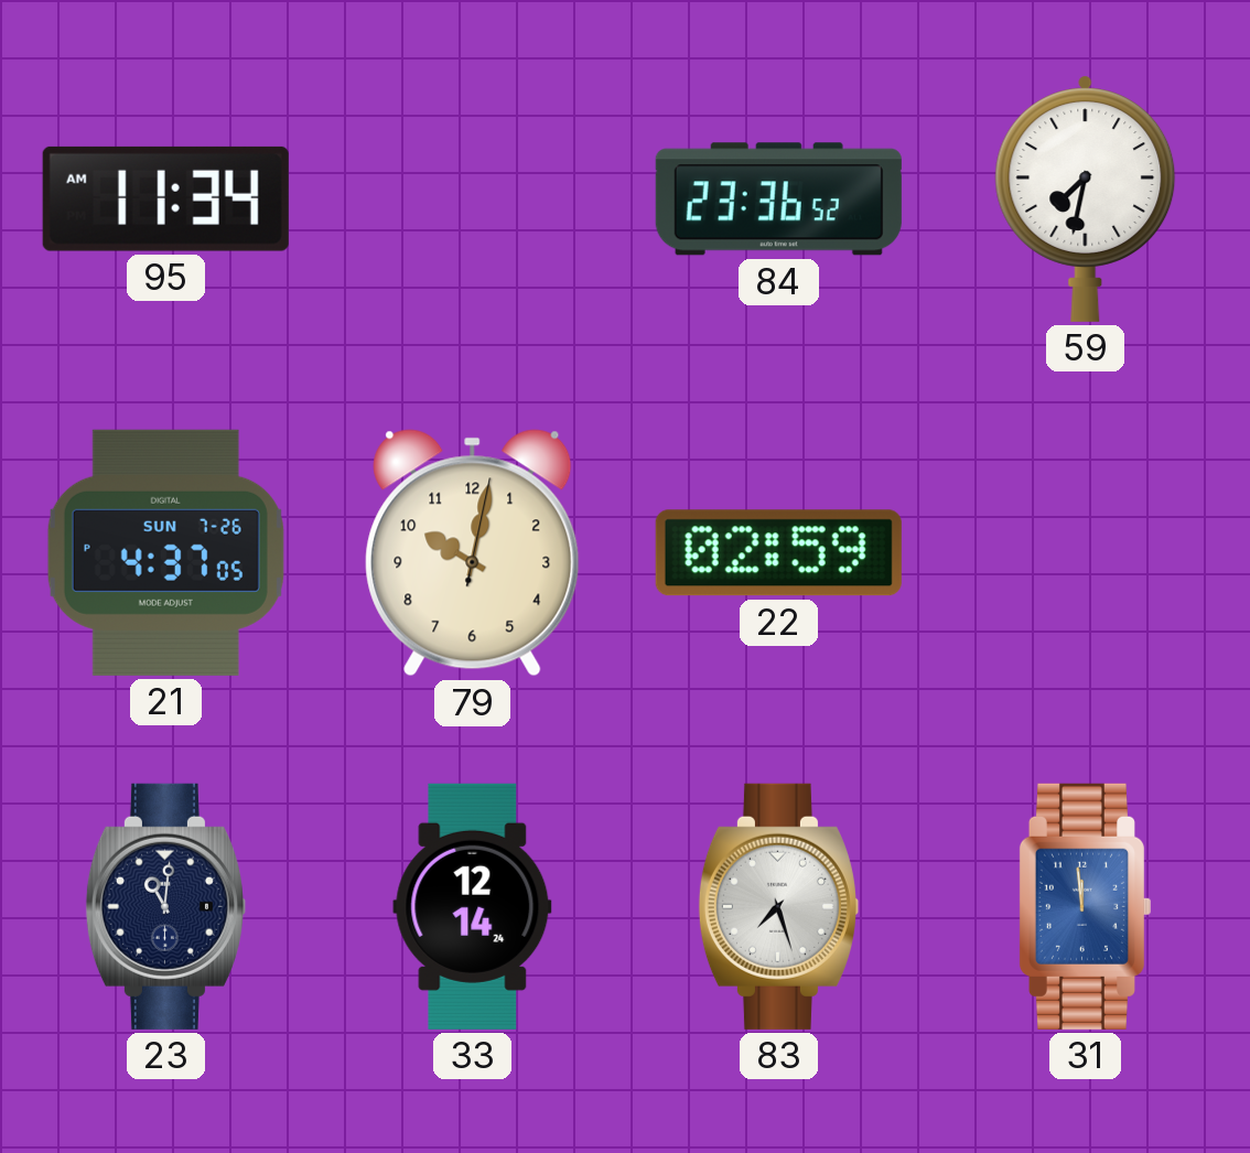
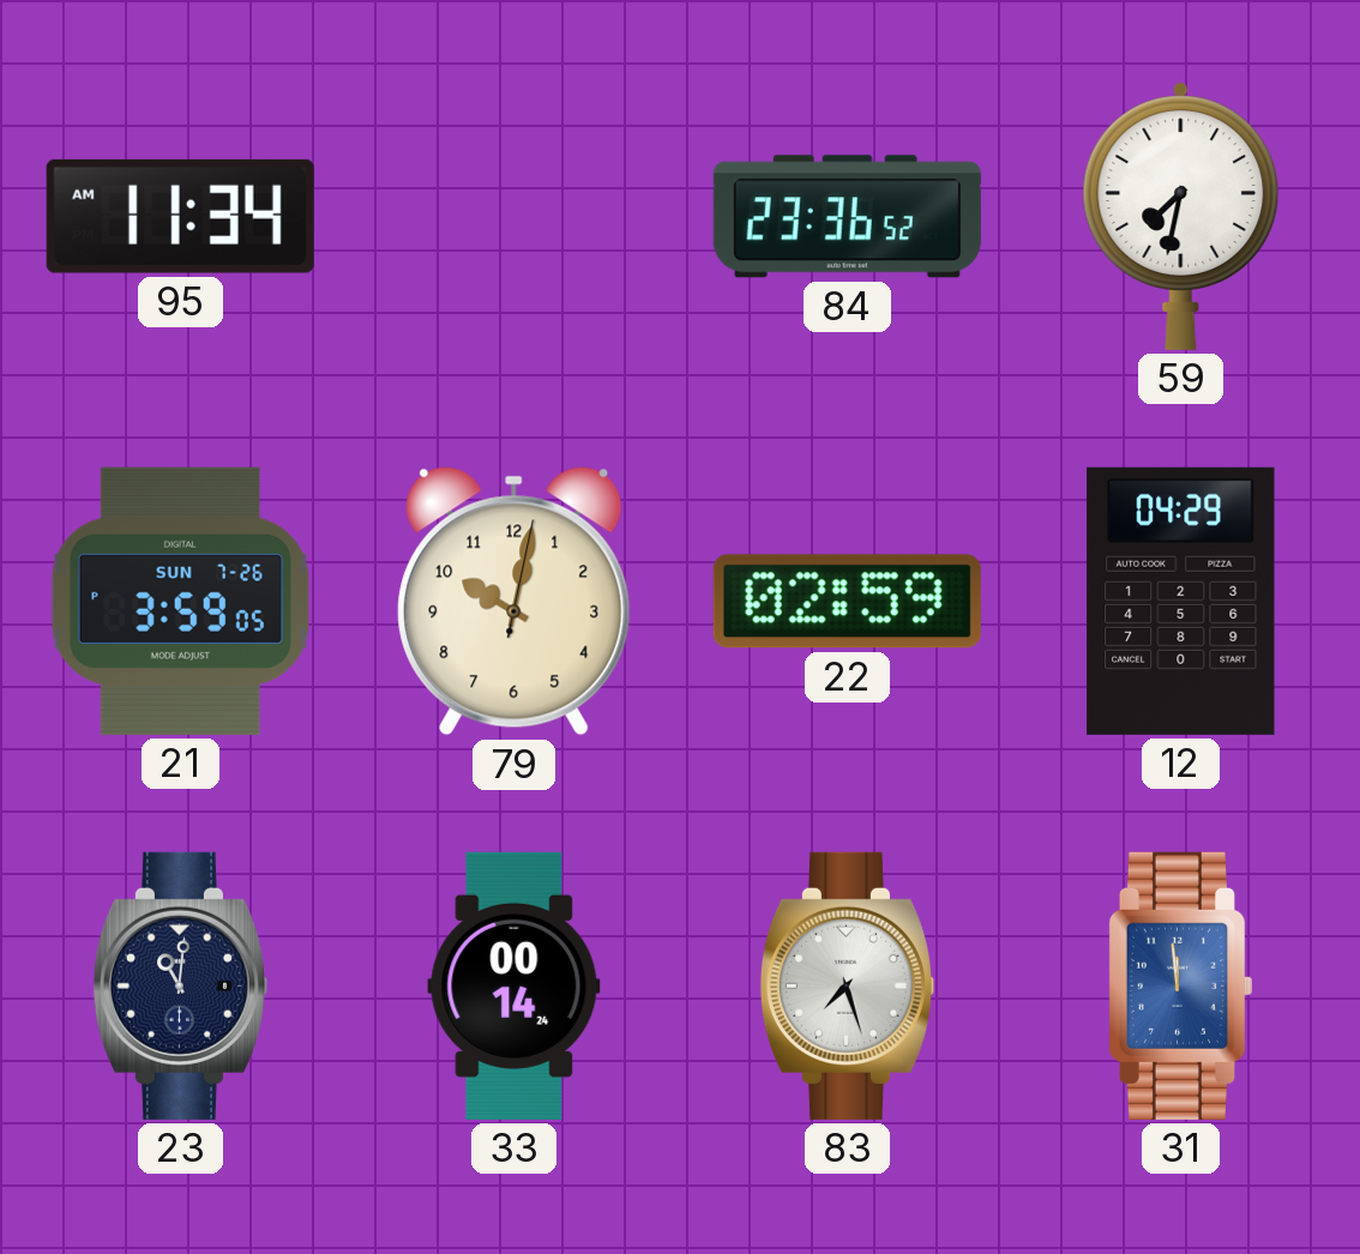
21: 4:37 -> 3:59 (180, 601)
12: none -> 04:29 (1181, 601)
33: 12:14 -> 00:14 (514, 985)
